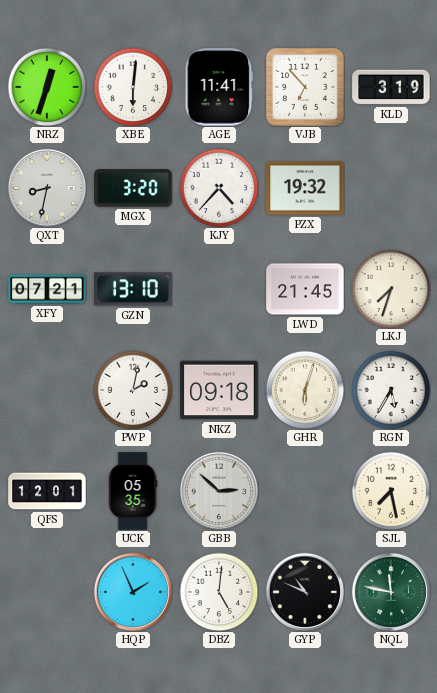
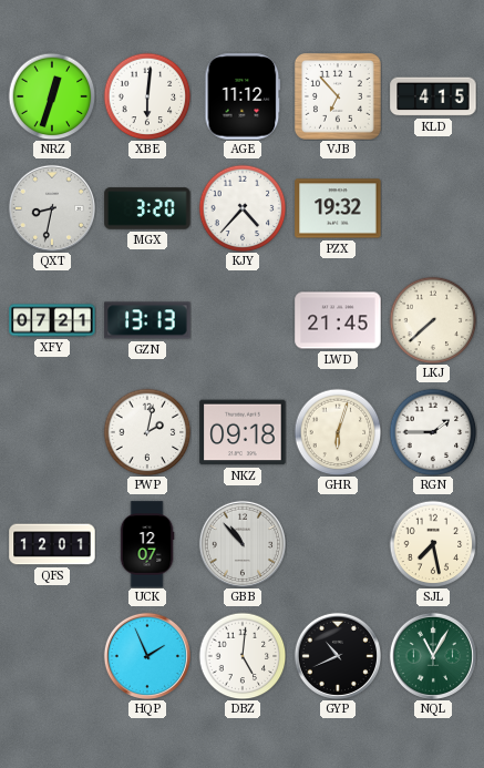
AGE: 11:41 -> 11:12 (243, 96)
KLD: 3:19 -> 4:15 (433, 96)
GZN: 13:10 -> 13:13 (147, 320)
LKJ: 7:33 -> 7:38 (433, 320)
RGN: 5:35 -> 1:45 (433, 432)
UCK: 05:35 -> 12:07 (147, 544)
GBB: 2:52 -> 10:53 (243, 544)
GYP: 10:49 -> 10:41 (338, 656)
NQL: 11:47 -> 11:05 (433, 656)
